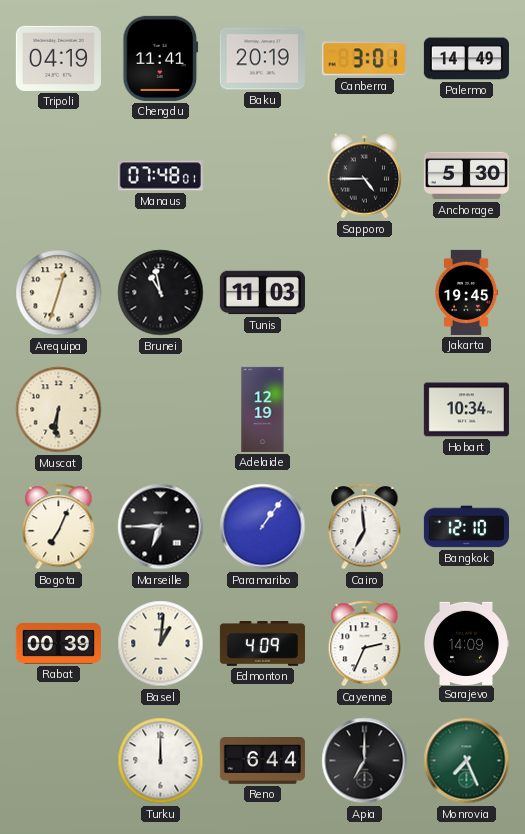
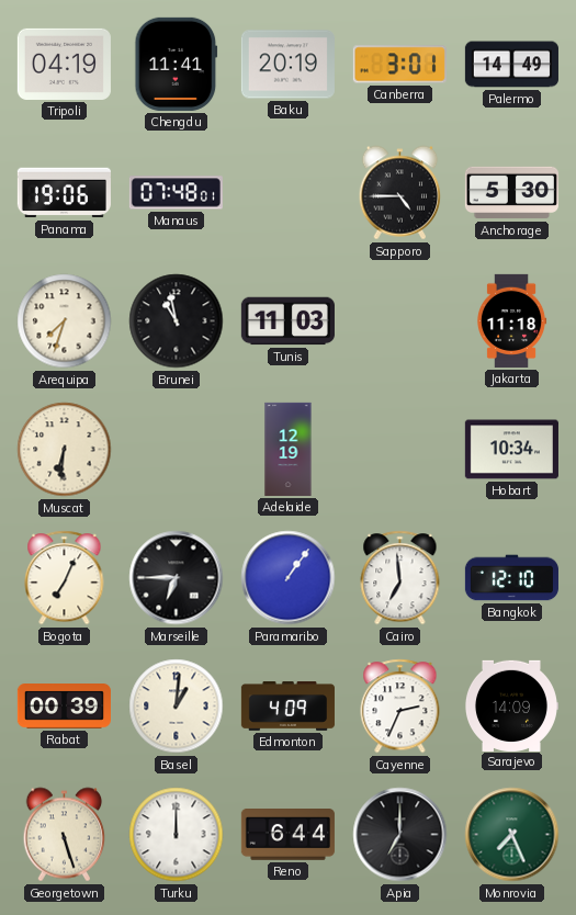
Panama: none -> 19:06 (64, 193)
Arequipa: 12:33 -> 7:33 (65, 321)
Jakarta: 19:45 -> 11:18 (511, 320)
Georgetown: none -> 5:27 (65, 835)
